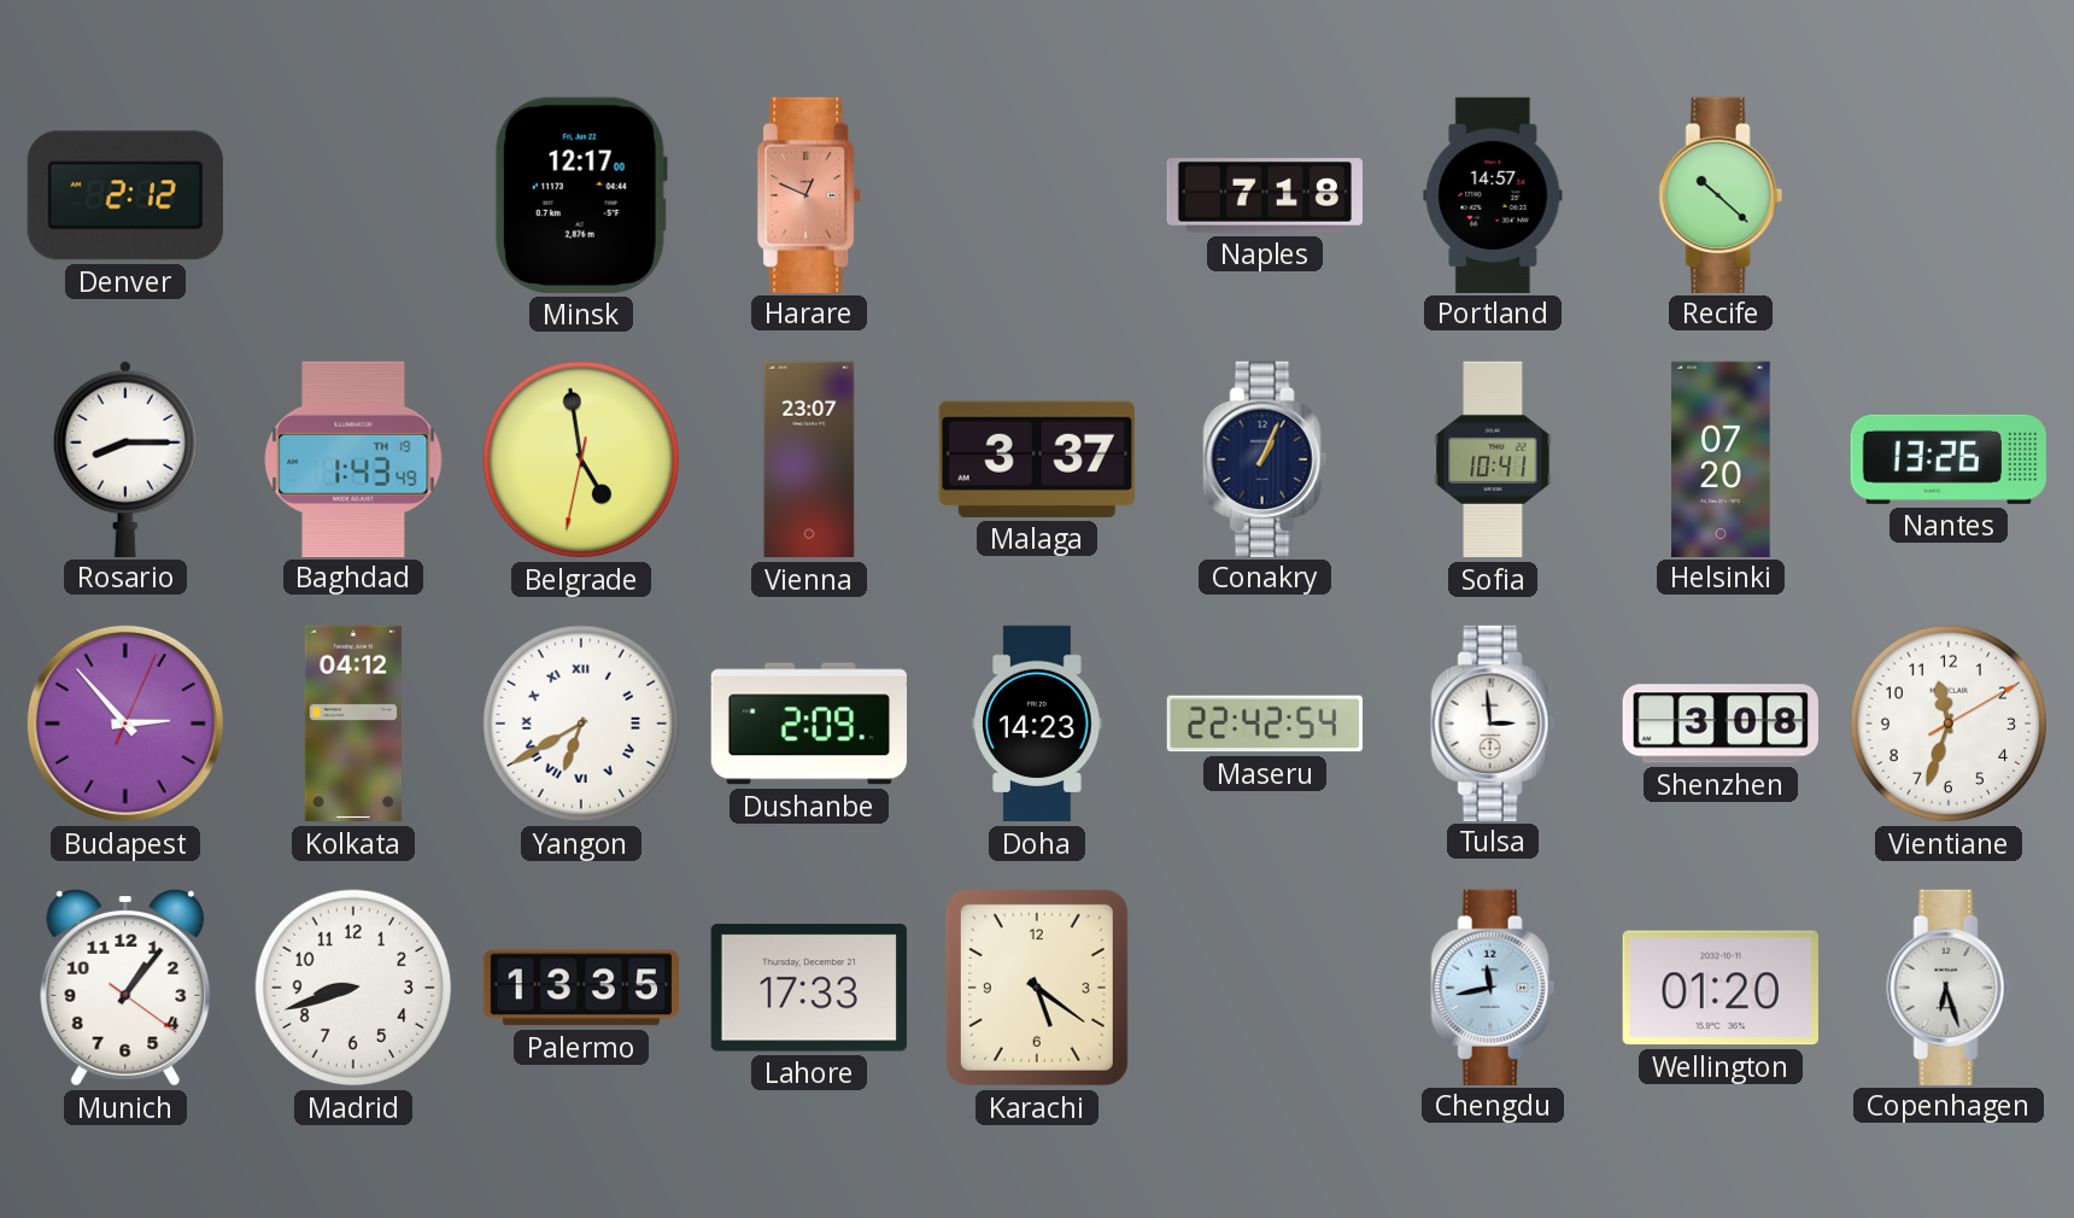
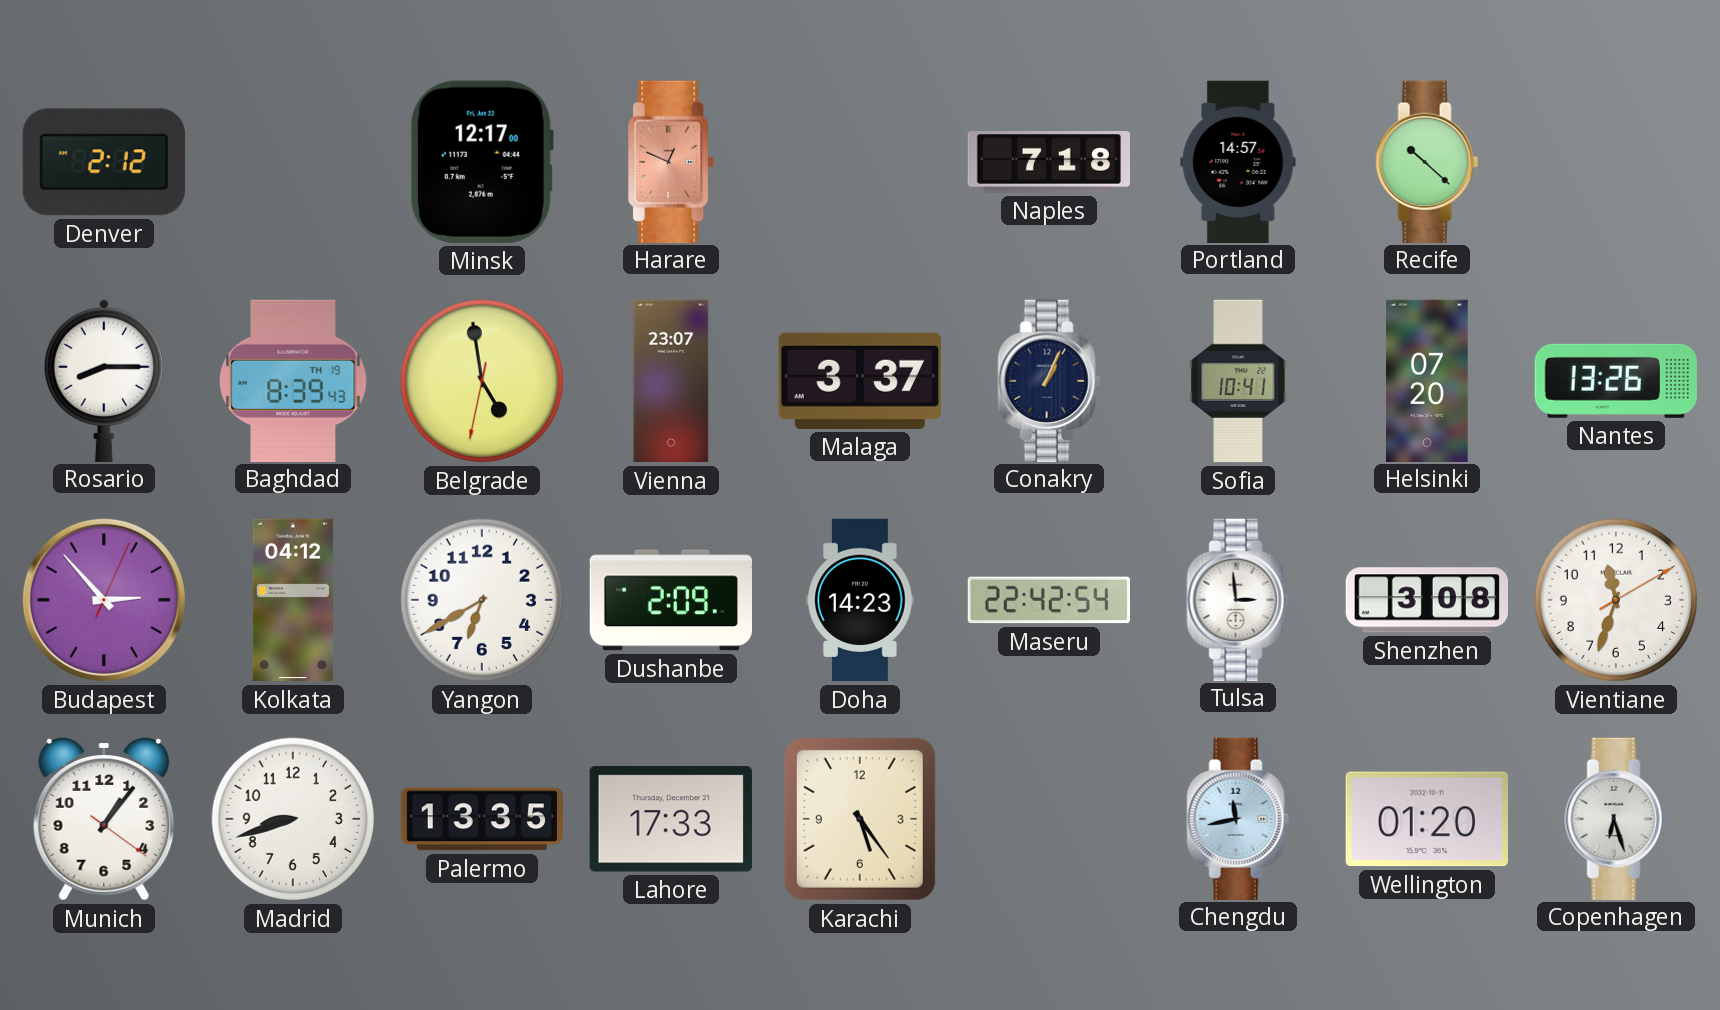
Baghdad: 1:43 -> 8:39 (293, 380)
Yangon numerals: Roman -> Arabic (482, 600)
Karachi: 5:21 -> 5:24 (860, 819)
